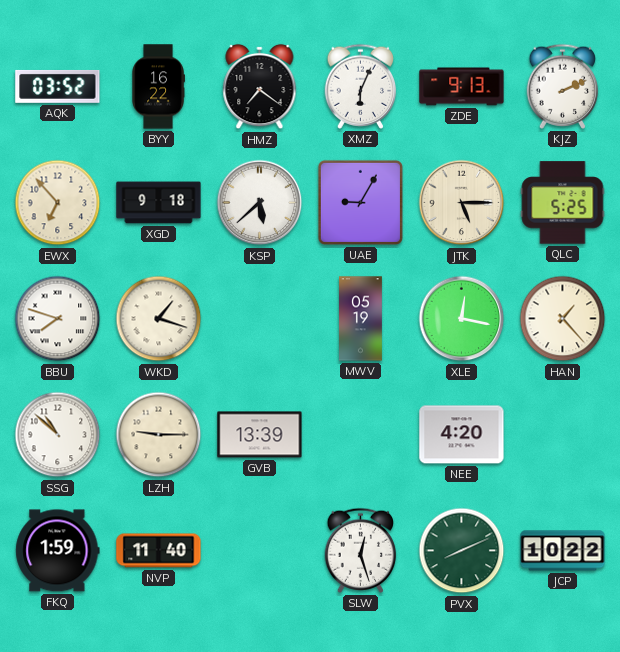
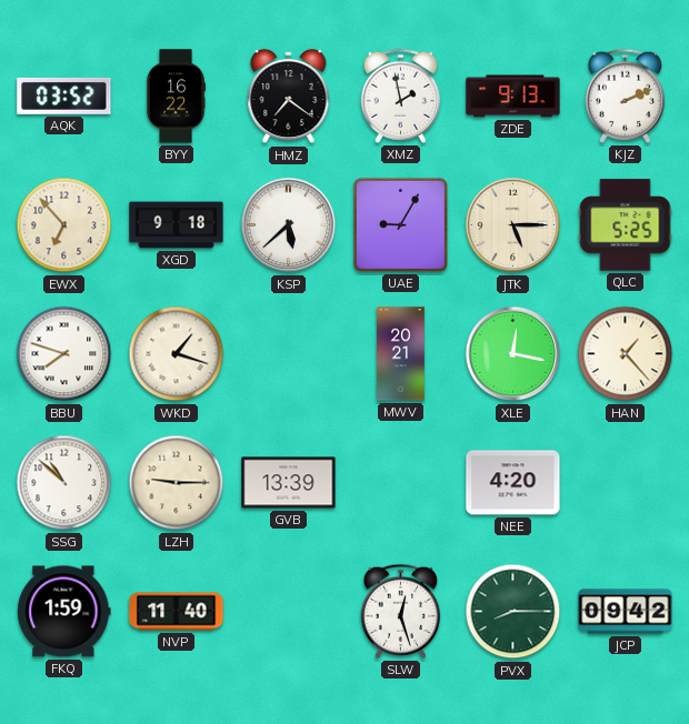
XMZ: 6:04 -> 1:58 (401, 95)
MWV: 05:19 -> 20:21 (401, 354)
PVX: 8:11 -> 8:15 (513, 612)
JCP: 10:22 -> 09:42 (626, 612)
